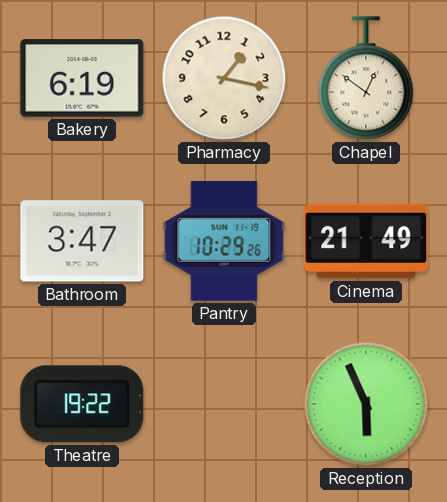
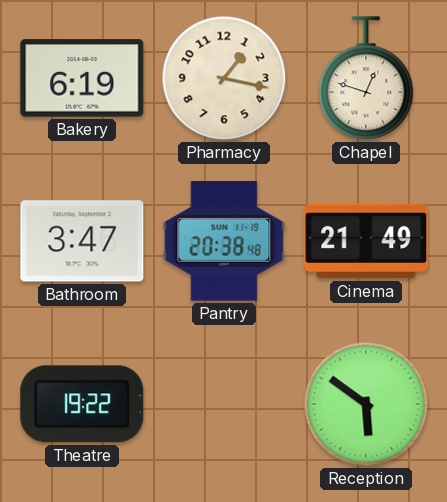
Chapel: 12:51 -> 12:48 (366, 79)
Pantry: 10:29 -> 20:38 (224, 241)
Reception: 5:56 -> 5:51 (366, 404)
